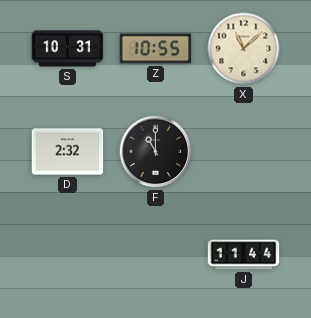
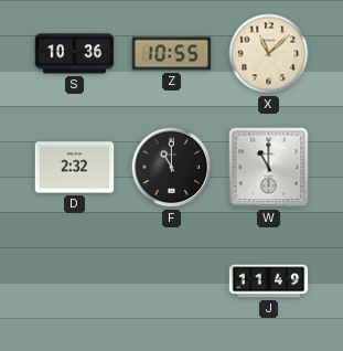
S: 10:31 -> 10:36 (75, 54)
W: none -> 11:00 (269, 168)
J: 11:44 -> 11:49 (269, 281)
